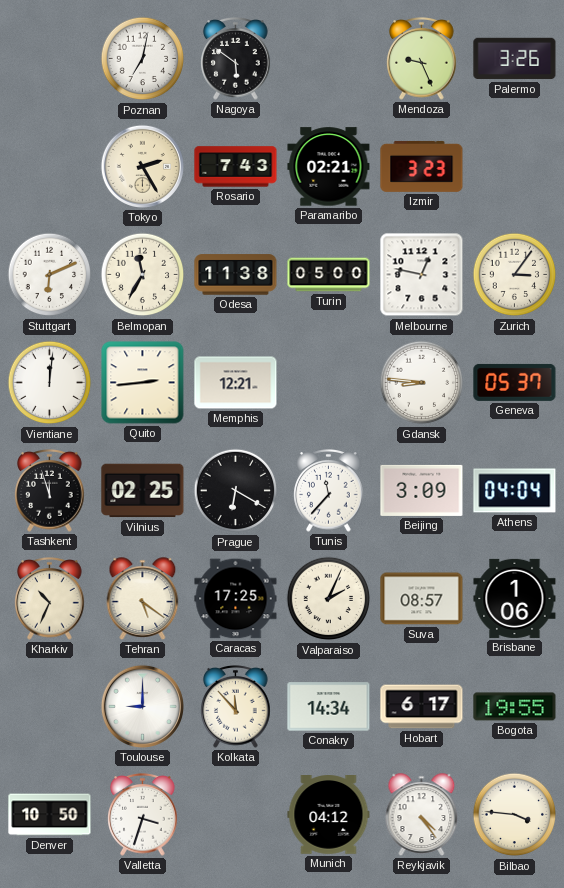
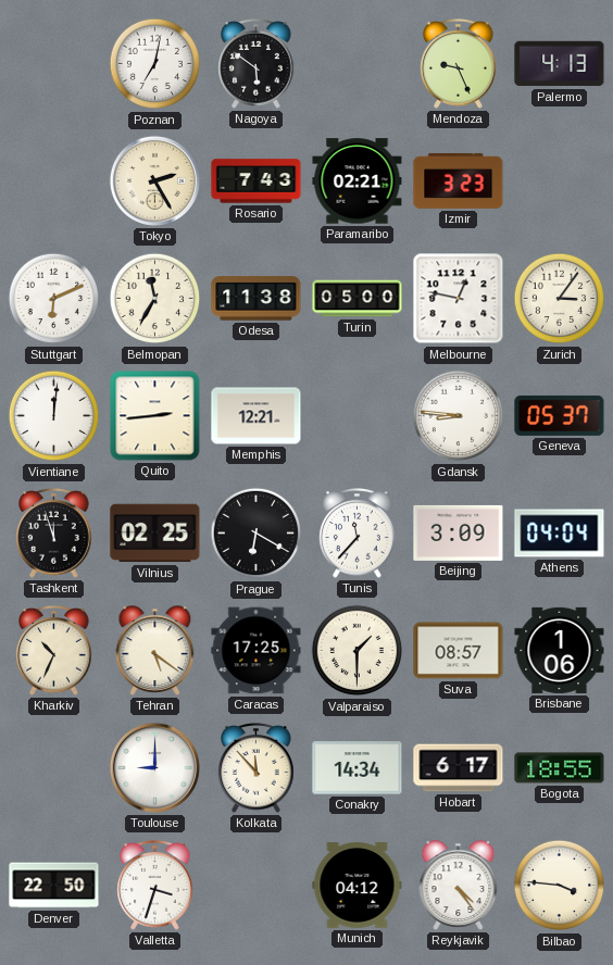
Palermo: 3:26 -> 4:13 (560, 64)
Valparaiso: 2:04 -> 1:30 (358, 651)
Bogota: 19:55 -> 18:55 (560, 768)
Denver: 10:50 -> 22:50 (54, 886)
